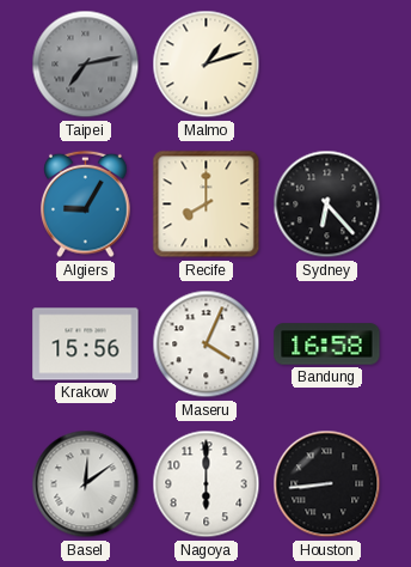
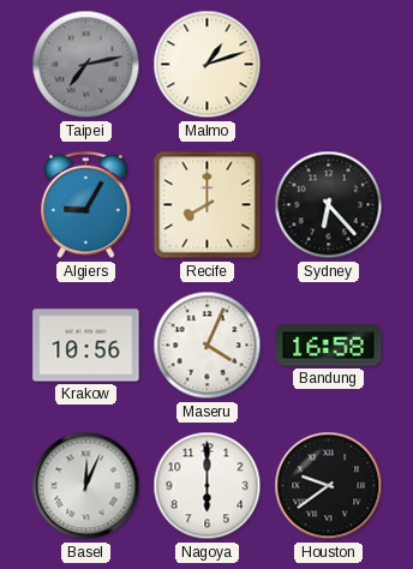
Krakow: 15:56 -> 10:56 (86, 346)
Basel: 12:09 -> 12:04 (86, 486)
Houston: 8:44 -> 9:39 (329, 486)
